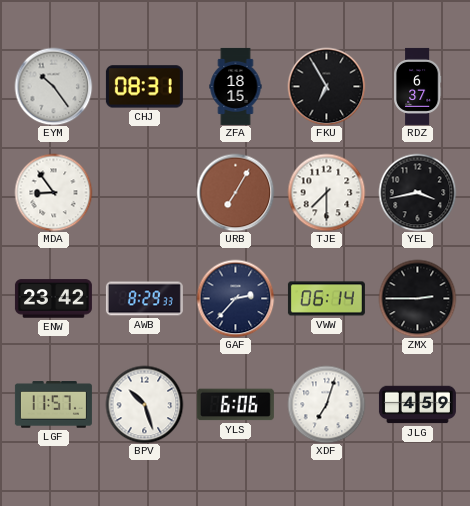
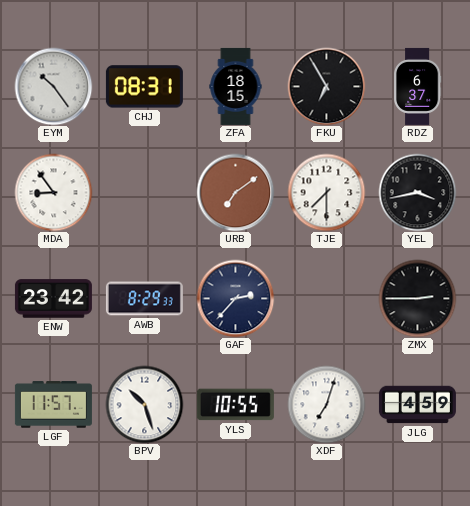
URB: 7:05 -> 7:09 (235, 192)
VWW: 06:14 -> none (326, 299)
YLS: 6:06 -> 10:55 (235, 405)
